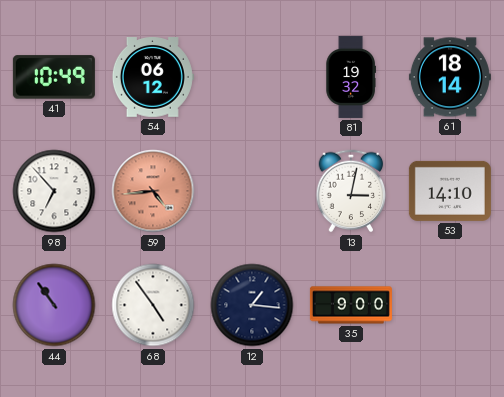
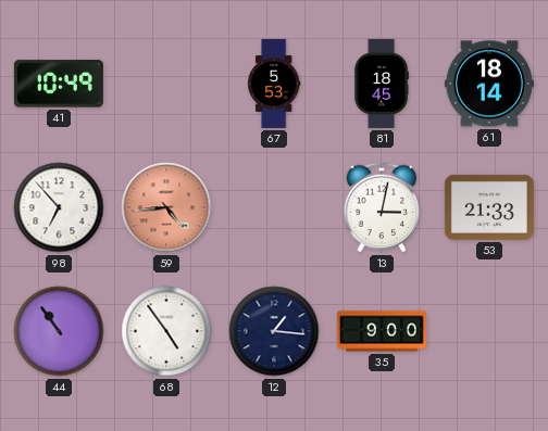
54: 06:12 -> none (153, 78)
67: none -> 5:53 (274, 84)
81: 19:32 -> 18:45 (382, 84)
53: 14:10 -> 21:33 (489, 207)
